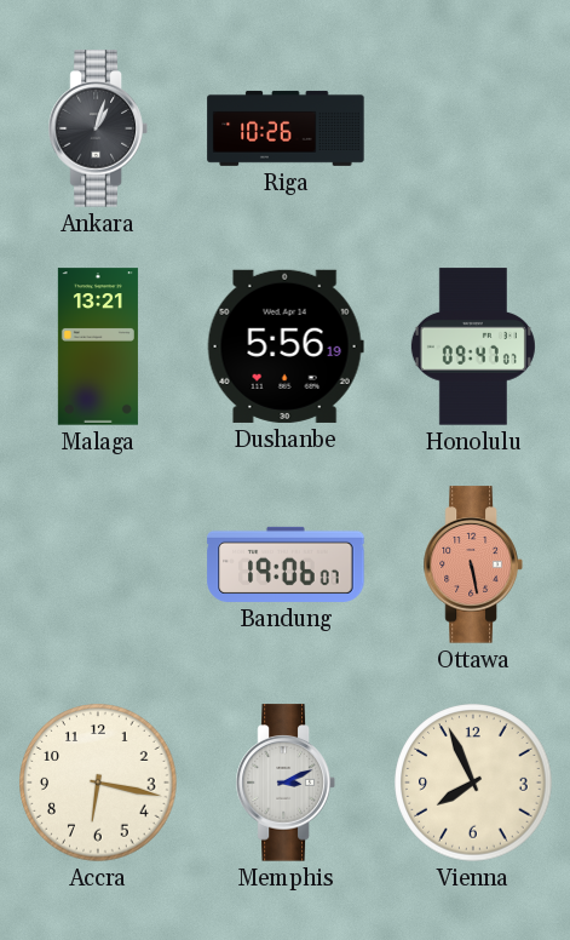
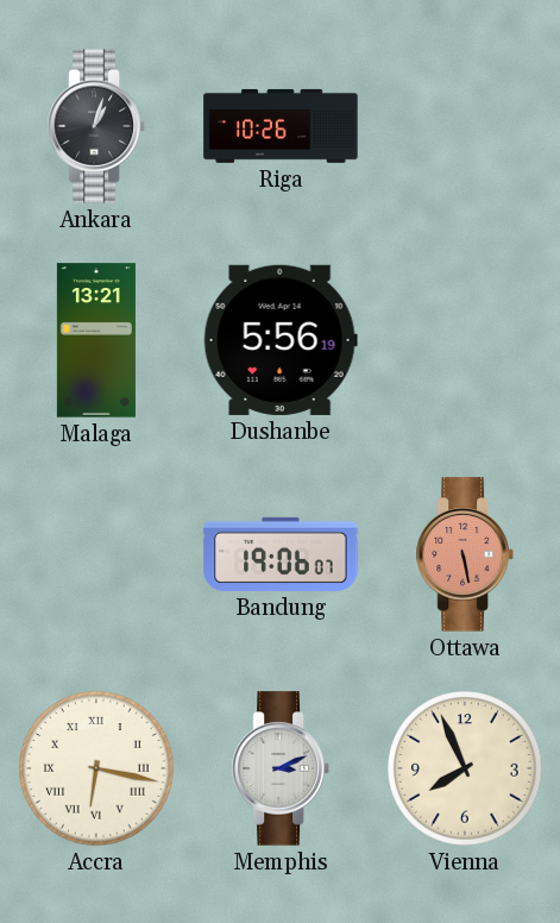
Honolulu: 09:47 -> none (473, 346)
Accra numerals: Arabic -> Roman (96, 768)
